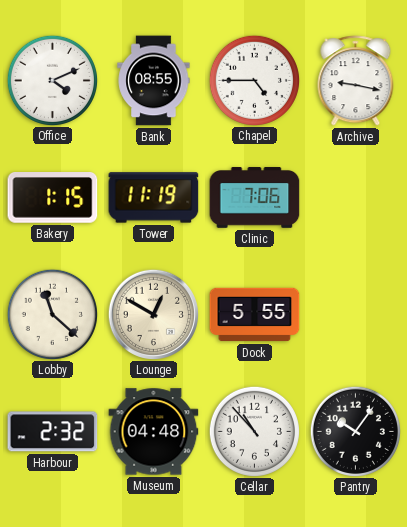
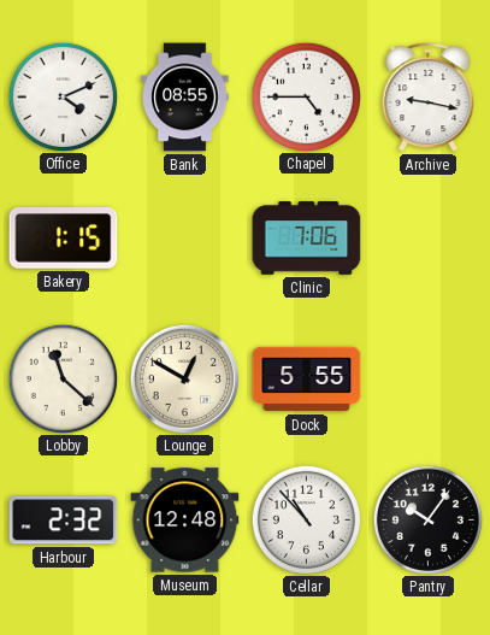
Tower: 11:19 -> none (154, 198)
Museum: 04:48 -> 12:48 (185, 521)
